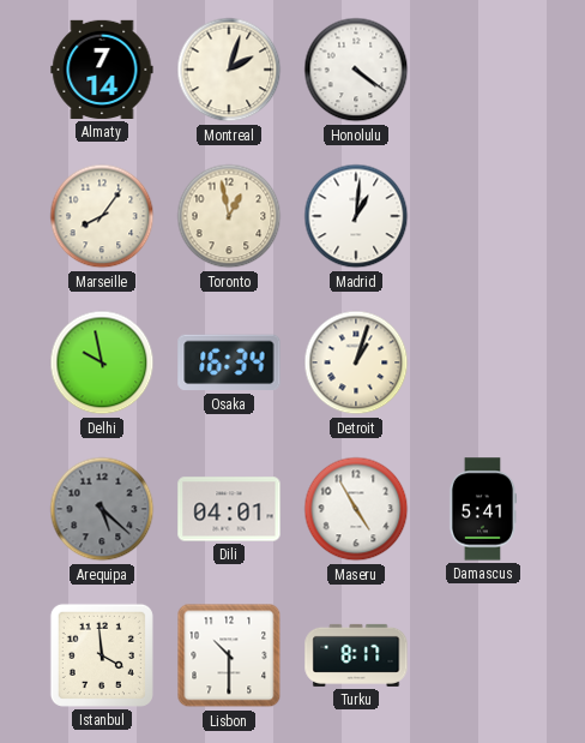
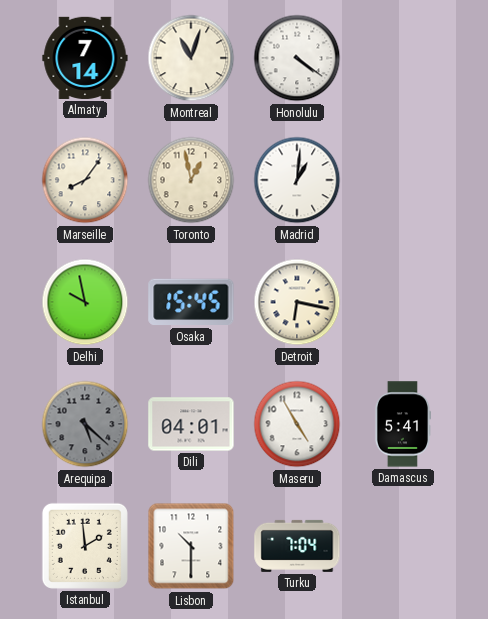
Montreal: 2:03 -> 11:03 (191, 58)
Osaka: 16:34 -> 15:45 (191, 302)
Detroit: 1:03 -> 6:17 (297, 302)
Istanbul: 3:59 -> 1:59 (85, 546)
Turku: 8:17 -> 7:04 (297, 546)
